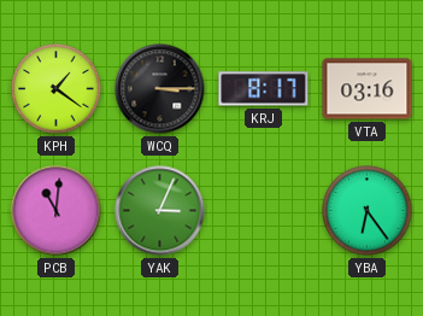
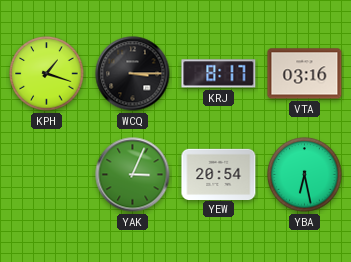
KPH: 1:21 -> 1:18 (47, 74)
PCB: 11:01 -> none (57, 211)
YEW: none -> 20:54 (219, 174)
YBA: 6:24 -> 6:28 (305, 175)
